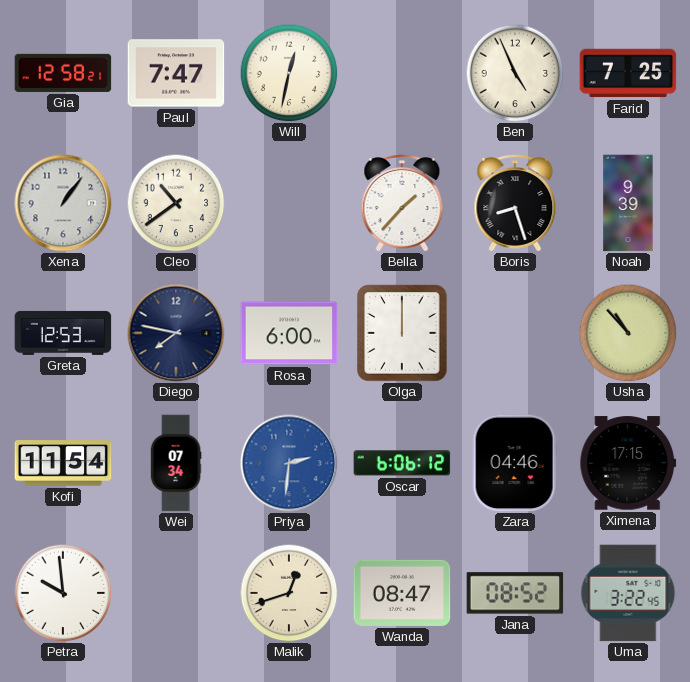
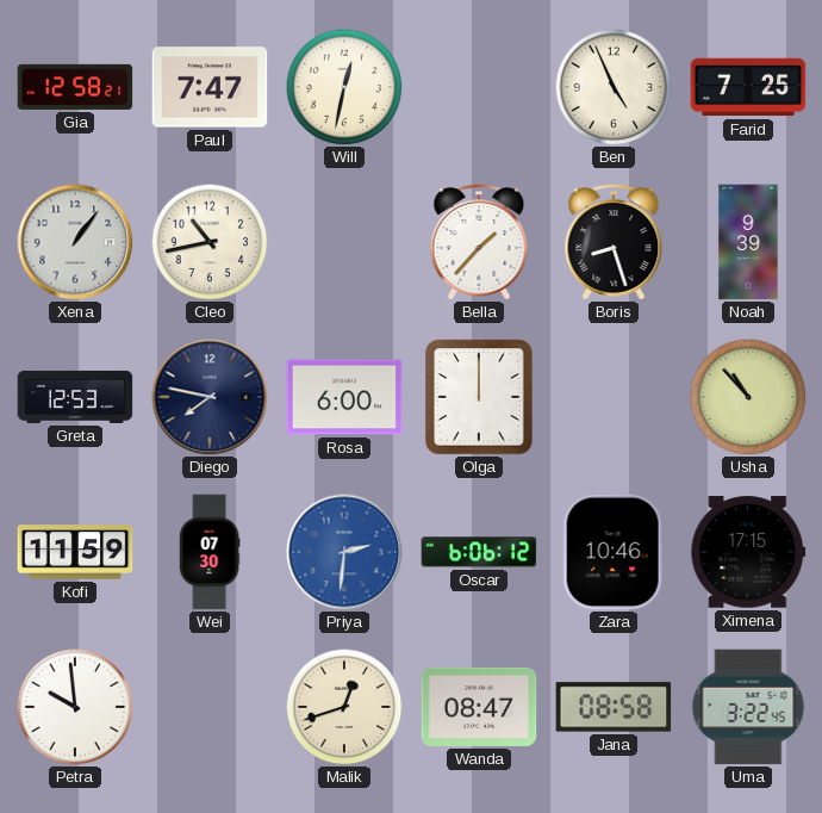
Cleo: 10:39 -> 10:43 (210, 242)
Kofi: 11:54 -> 11:59 (75, 552)
Wei: 07:34 -> 07:30 (210, 552)
Zara: 04:46 -> 10:46 (614, 552)
Jana: 08:52 -> 08:58 (614, 707)
